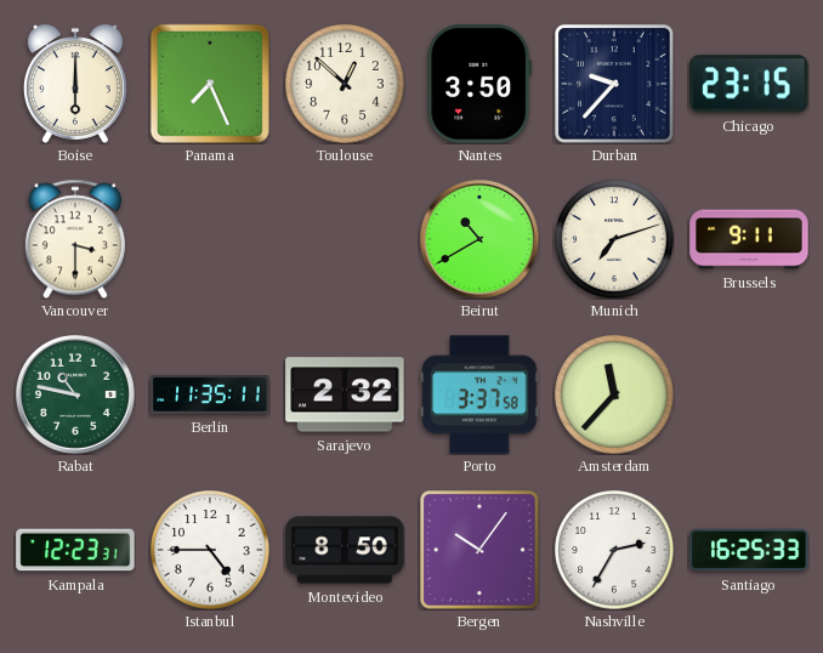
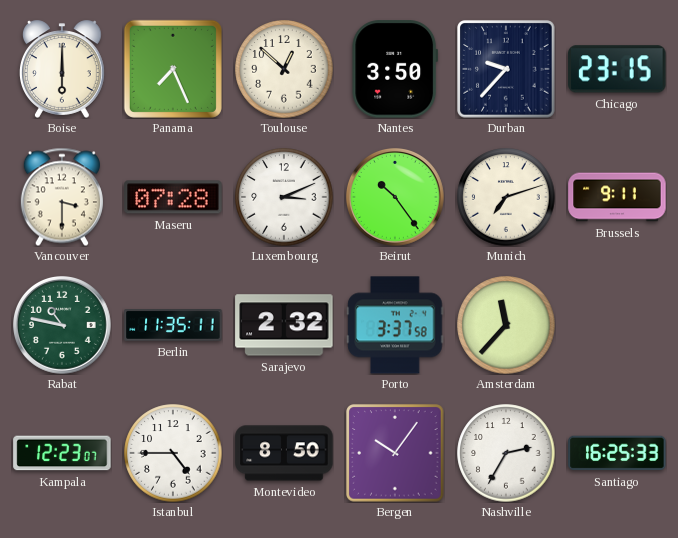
Maseru: none -> 07:28 (173, 197)
Luxembourg: none -> 3:11 (284, 197)
Beirut: 10:40 -> 10:24 (396, 198)
Kampala: 12:23:31 -> 12:23:07 (62, 453)
